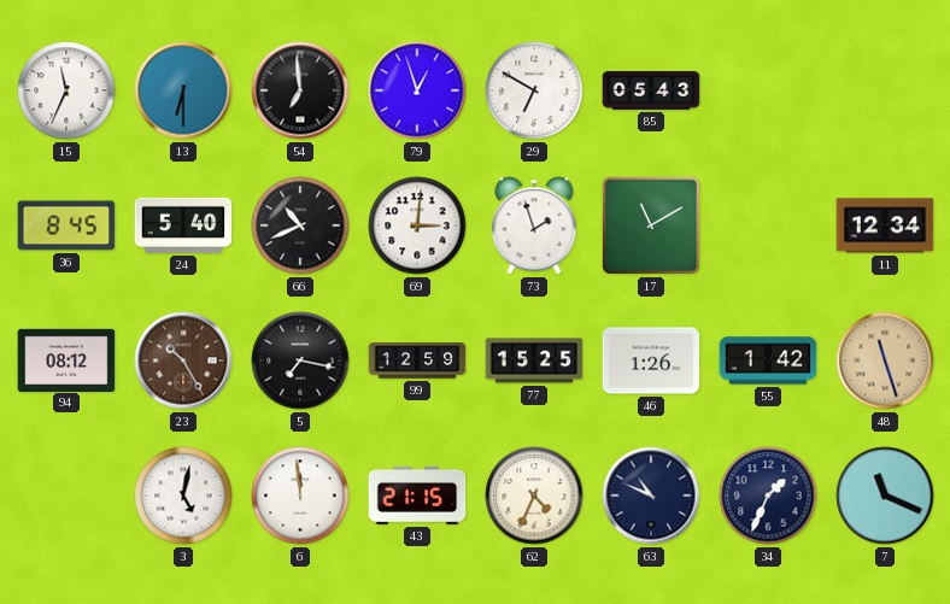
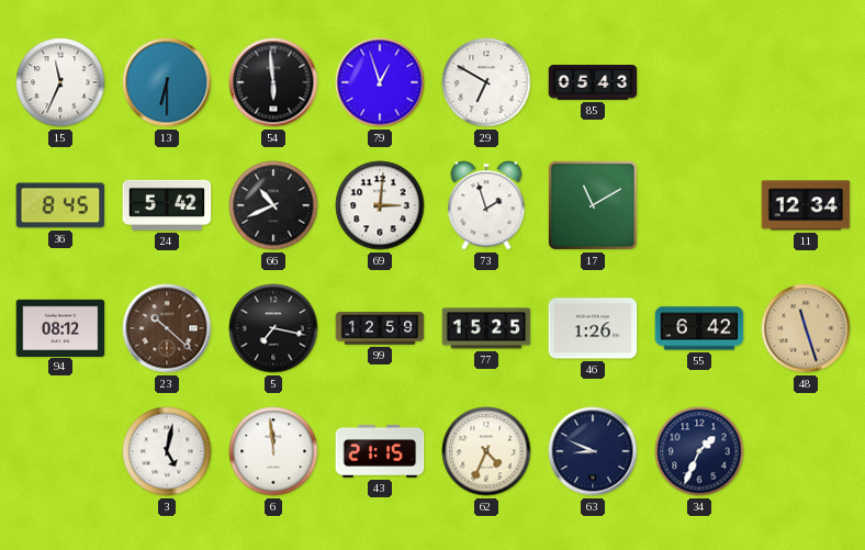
54: 6:59 -> 5:59 (273, 82)
24: 5:40 -> 5:42 (167, 205)
23: 10:25 -> 10:22 (167, 328)
55: 1:42 -> 6:42 (699, 328)
63: 10:49 -> 8:49 (593, 451)
7: 11:19 -> none (885, 495)
